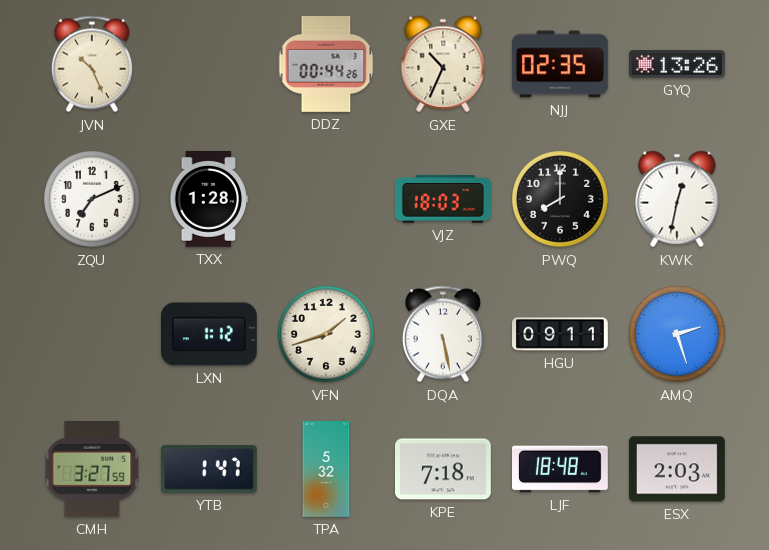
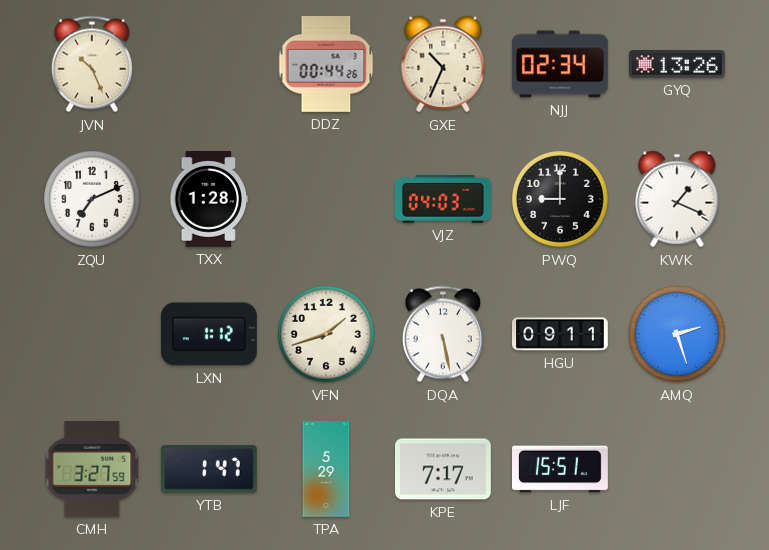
NJJ: 02:35 -> 02:34 (560, 64)
VJZ: 18:03 -> 04:03 (443, 199)
PWQ: 8:00 -> 9:00 (561, 200)
KWK: 12:32 -> 1:19 (677, 199)
TPA: 5:32 -> 5:29 (326, 469)
KPE: 7:18 -> 7:17 (444, 469)
LJF: 18:48 -> 15:51 (561, 469)
ESX: 2:03 -> none (677, 469)
